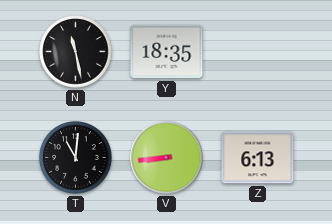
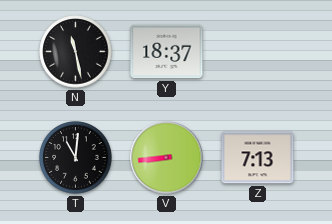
Y: 18:35 -> 18:37 (167, 52)
Z: 6:13 -> 7:13 (258, 158)
